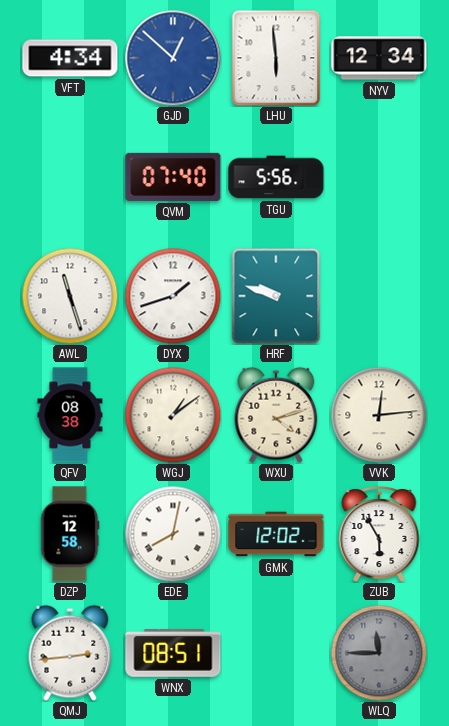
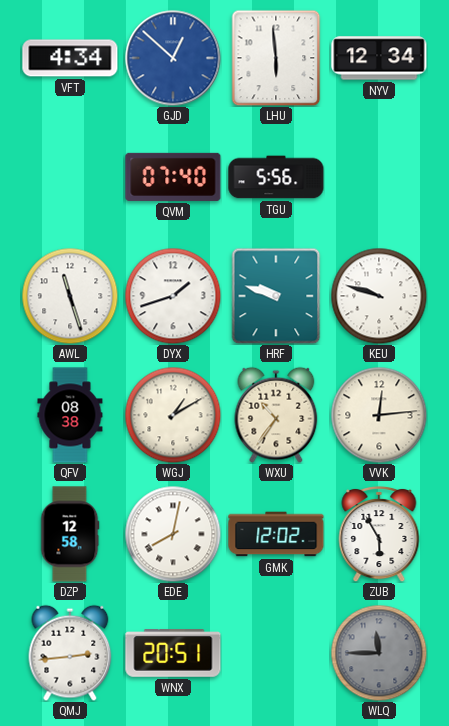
KEU: none -> 9:48 (379, 296)
WGJ: 1:09 -> 1:10 (173, 415)
WXU: 4:12 -> 10:36 (276, 415)
WNX: 08:51 -> 20:51 (173, 653)
